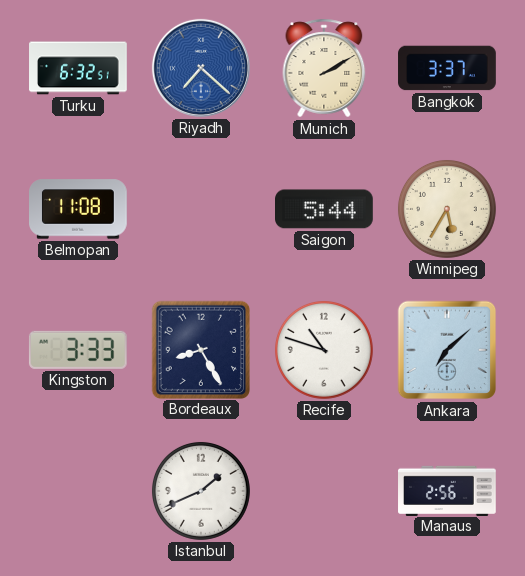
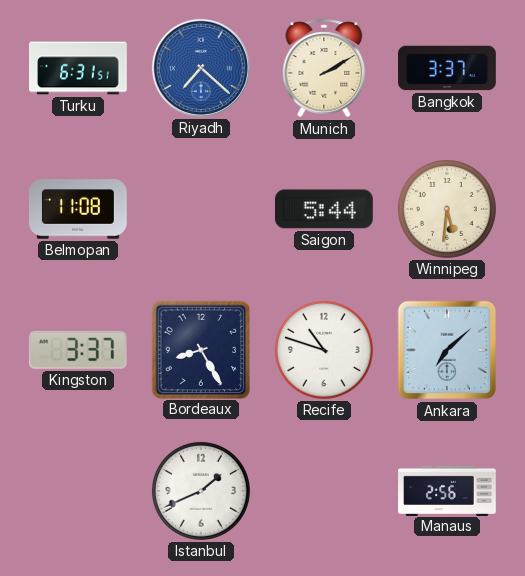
Turku: 6:32 -> 6:31 (78, 68)
Winnipeg: 5:35 -> 5:31 (447, 209)
Kingston: 3:33 -> 3:37 (78, 350)
